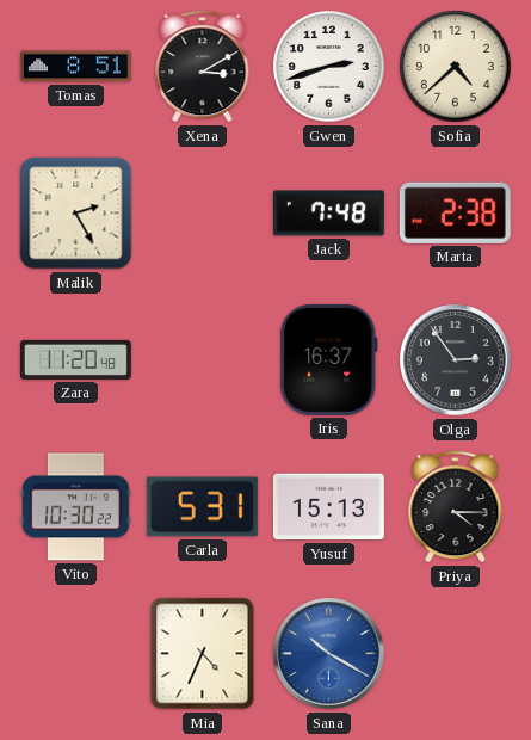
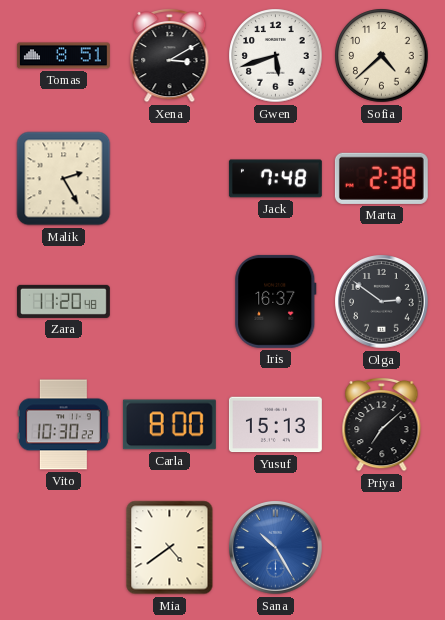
Gwen: 2:42 -> 5:42 (276, 56)
Olga: 2:54 -> 2:51 (382, 302)
Carla: 5:31 -> 8:00 (169, 425)
Priya: 4:15 -> 7:08 (382, 424)
Mia: 4:34 -> 4:39 (170, 548)
Sana: 10:20 -> 10:25 (276, 548)
